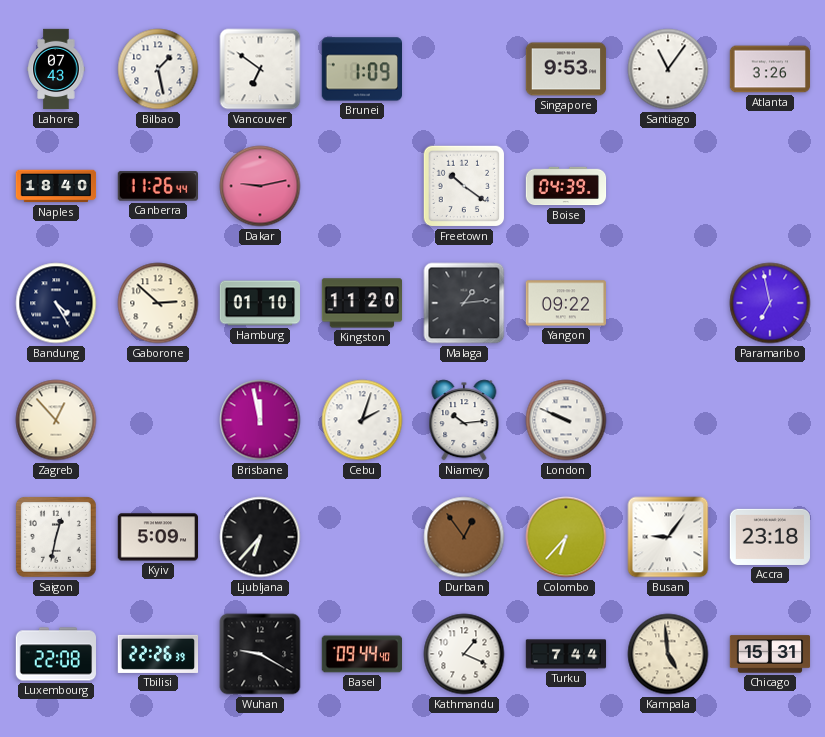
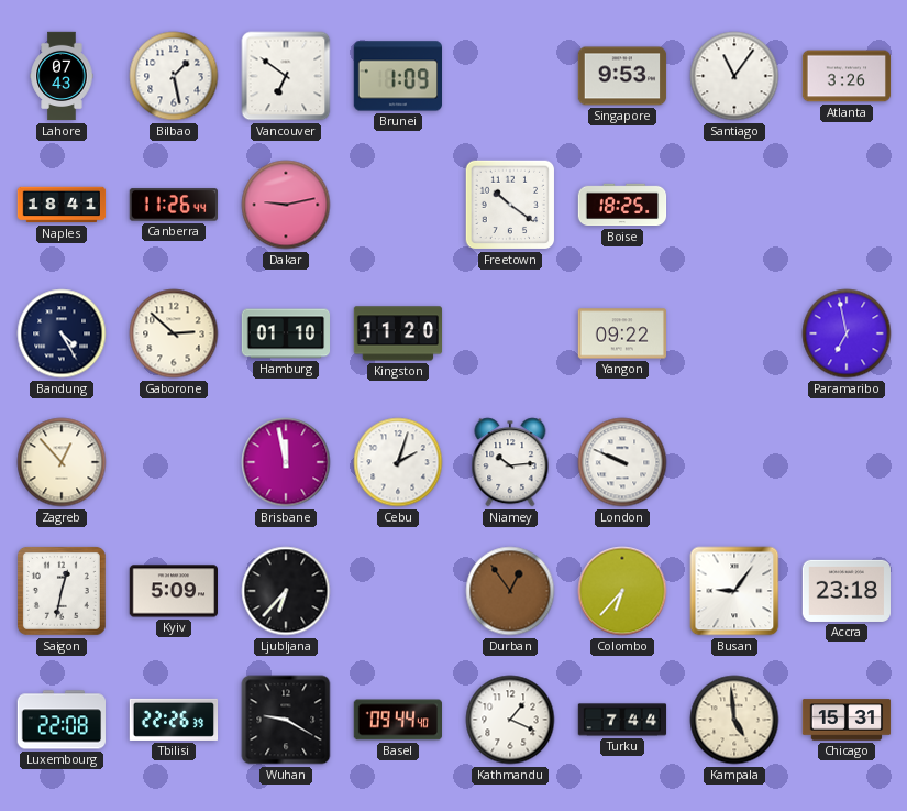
Naples: 18:40 -> 18:41 (62, 205)
Boise: 04:39 -> 18:25 (622, 205)
Malaga: 1:14 -> none (464, 303)
